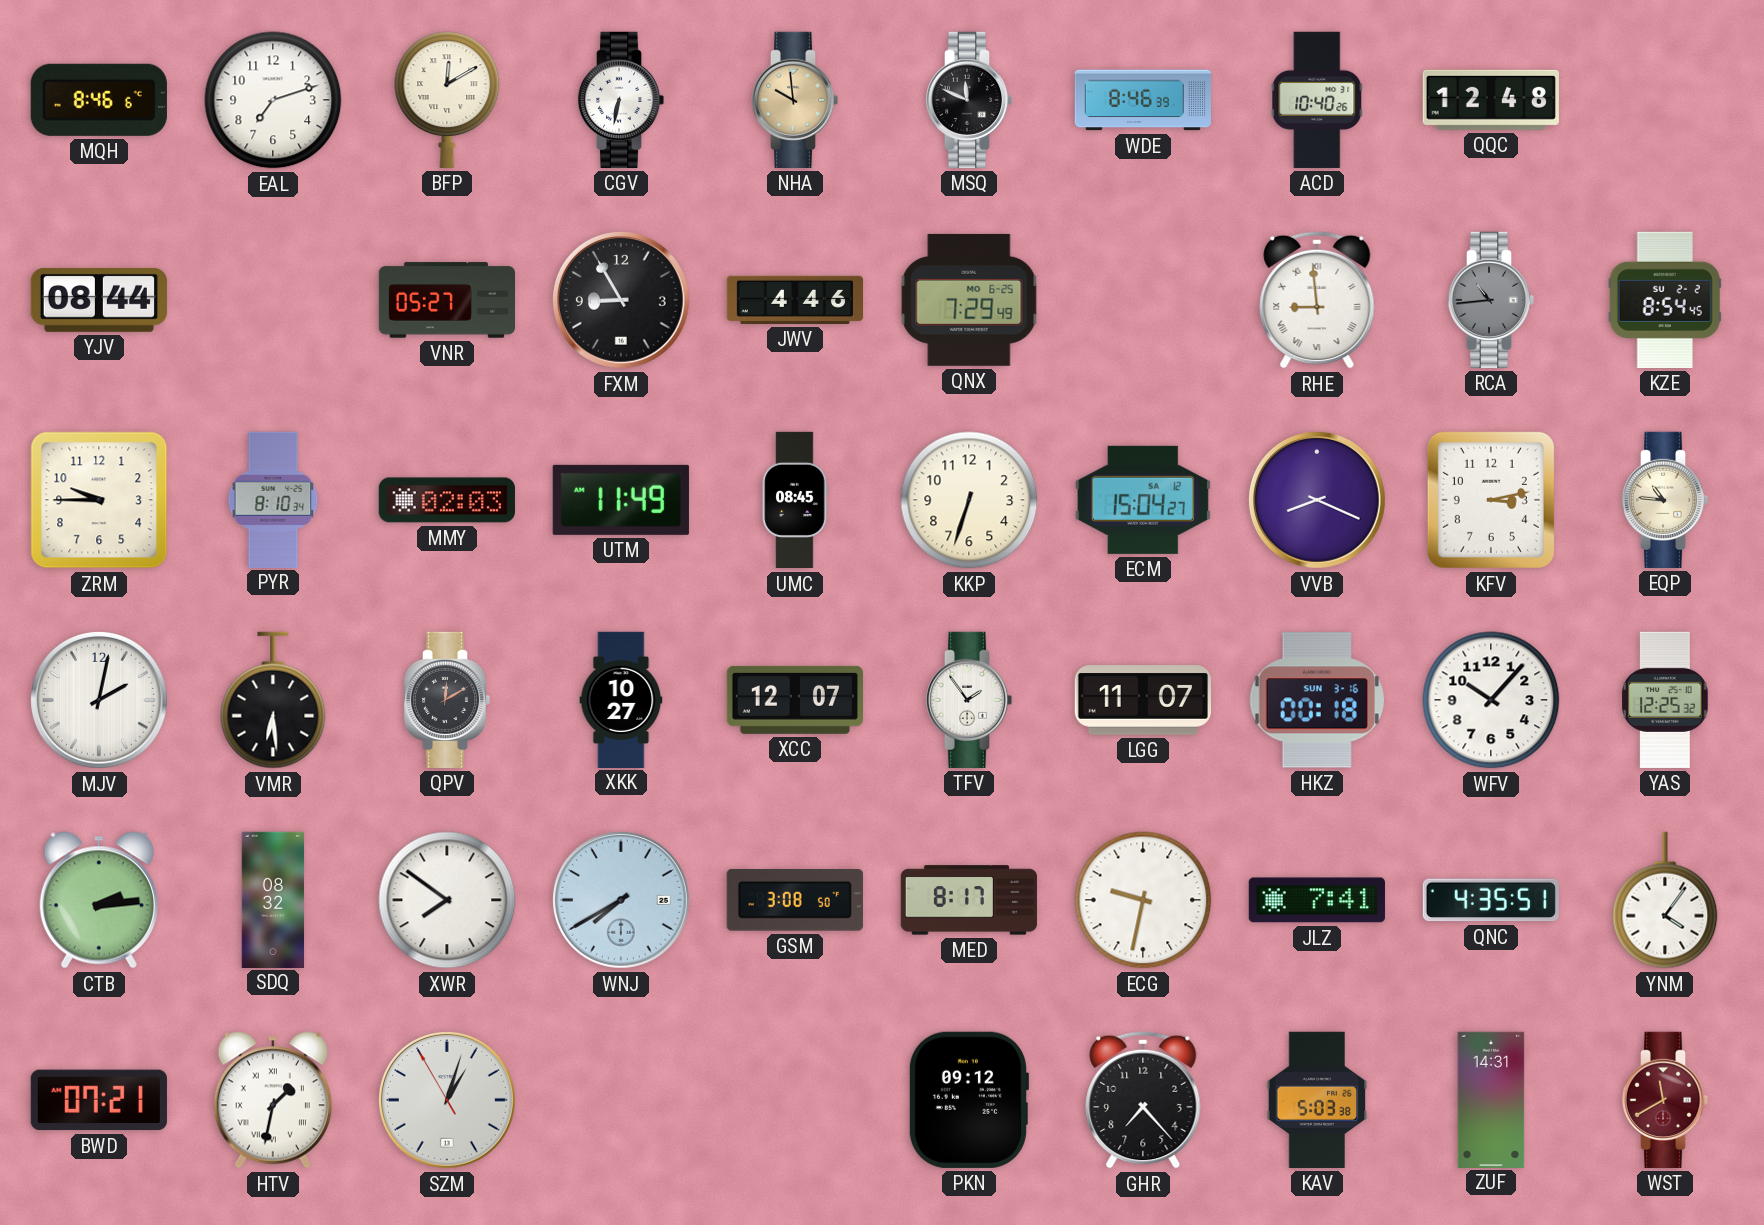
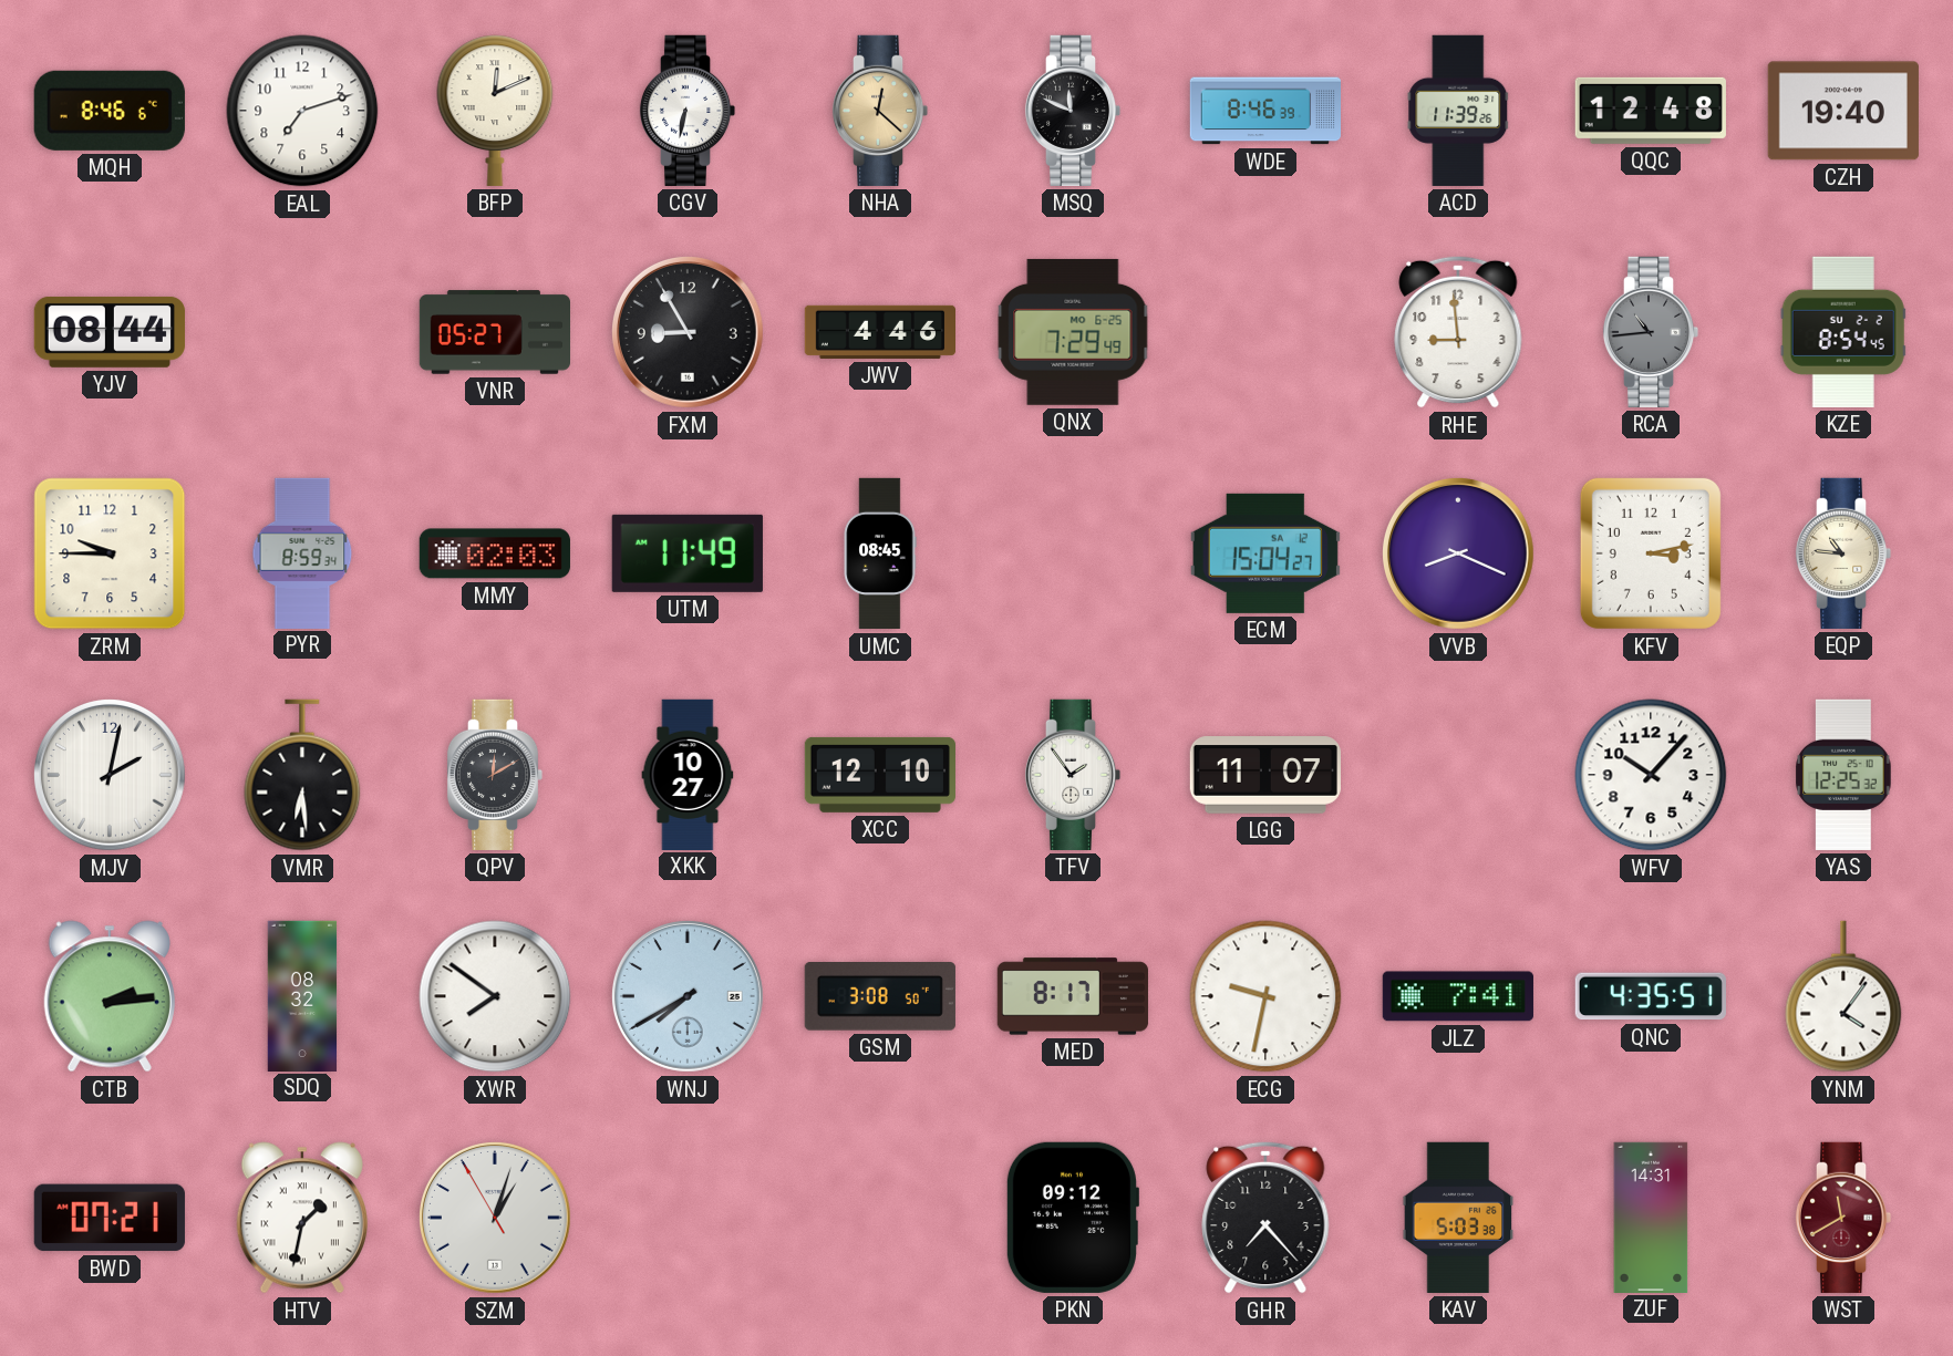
BFP: 12:10 -> 12:11 (495, 111)
NHA: 9:59 -> 12:22 (880, 111)
ACD: 10:40 -> 11:39 (1458, 111)
CZH: none -> 19:40 (1843, 111)
RHE numerals: Roman -> Arabic (1458, 332)
PYR: 8:10 -> 8:59 (302, 552)
KKP: 6:33 -> none (969, 500)
XCC: 12:07 -> 12:10 (880, 775)
HKZ: 00:18 -> none (1316, 700)
